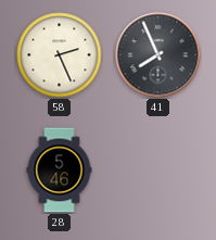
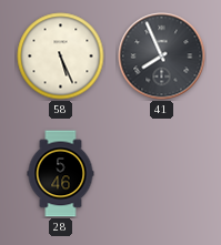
58: 2:26 -> 5:26 (61, 57)
